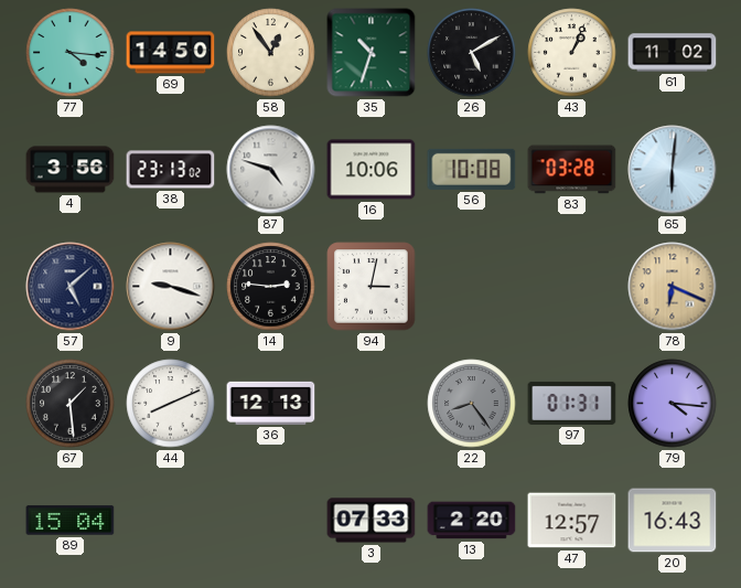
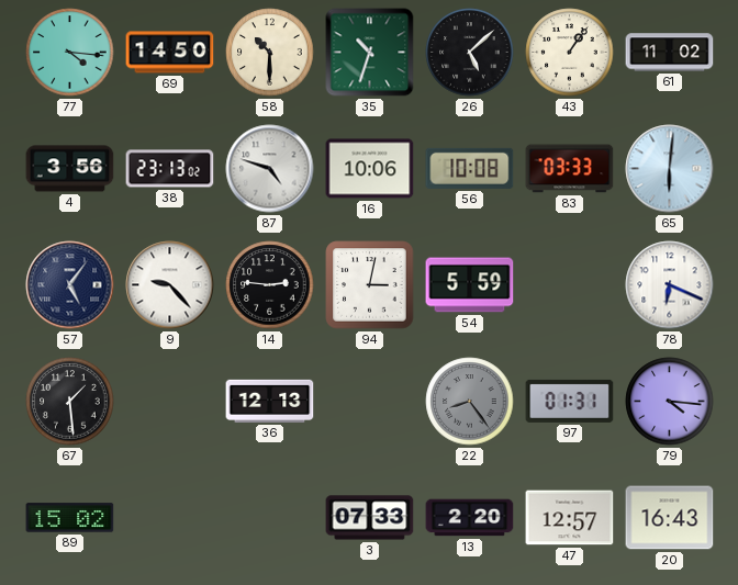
58: 12:54 -> 10:30 (270, 53)
26: 5:10 -> 5:08 (470, 53)
43: 1:04 -> 1:06 (570, 53)
83: 03:28 -> 03:33 (570, 169)
57: 5:08 -> 5:06 (70, 285)
9: 9:18 -> 9:23 (170, 285)
54: none -> 5:59 (470, 285)
78 dial: champagne -> white (670, 285)
44: 8:11 -> none (171, 404)
89: 15:04 -> 15:02 (70, 518)
